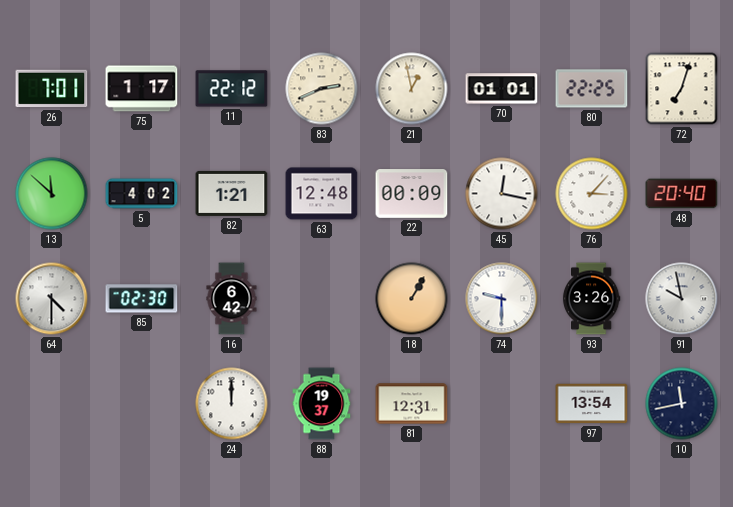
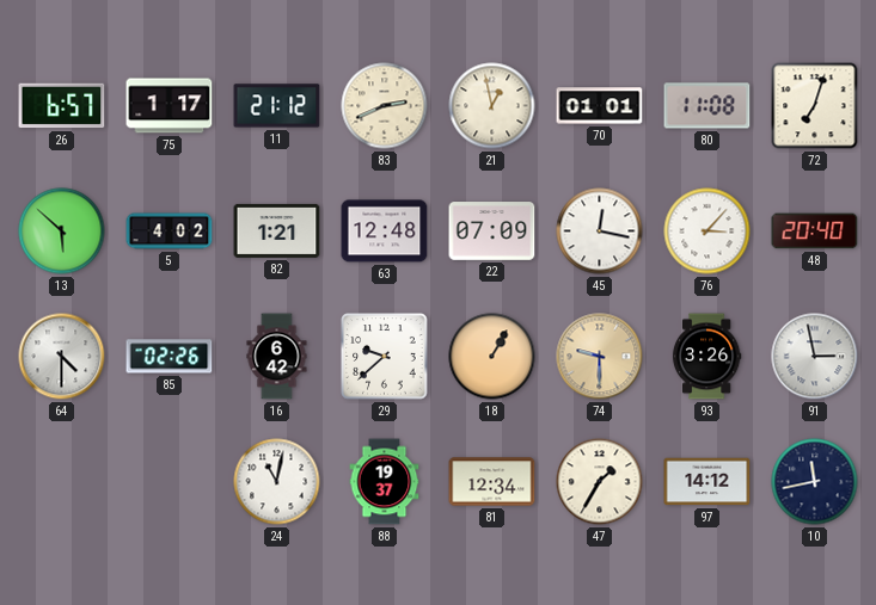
26: 7:01 -> 6:57 (62, 106)
11: 22:12 -> 21:12 (277, 106)
80: 22:25 -> 11:08 (707, 106)
13: 11:52 -> 5:52 (62, 231)
22: 00:09 -> 07:09 (492, 231)
85: 02:30 -> 02:26 (170, 357)
29: none -> 9:38 (385, 357)
74 dial: white -> champagne (600, 357)
91: 9:58 -> 2:58 (815, 357)
24: 12:00 -> 11:02 (277, 482)
81: 12:31 -> 12:34 (492, 482)
47: none -> 1:35 (600, 482)
97: 13:54 -> 14:12 (707, 482)
